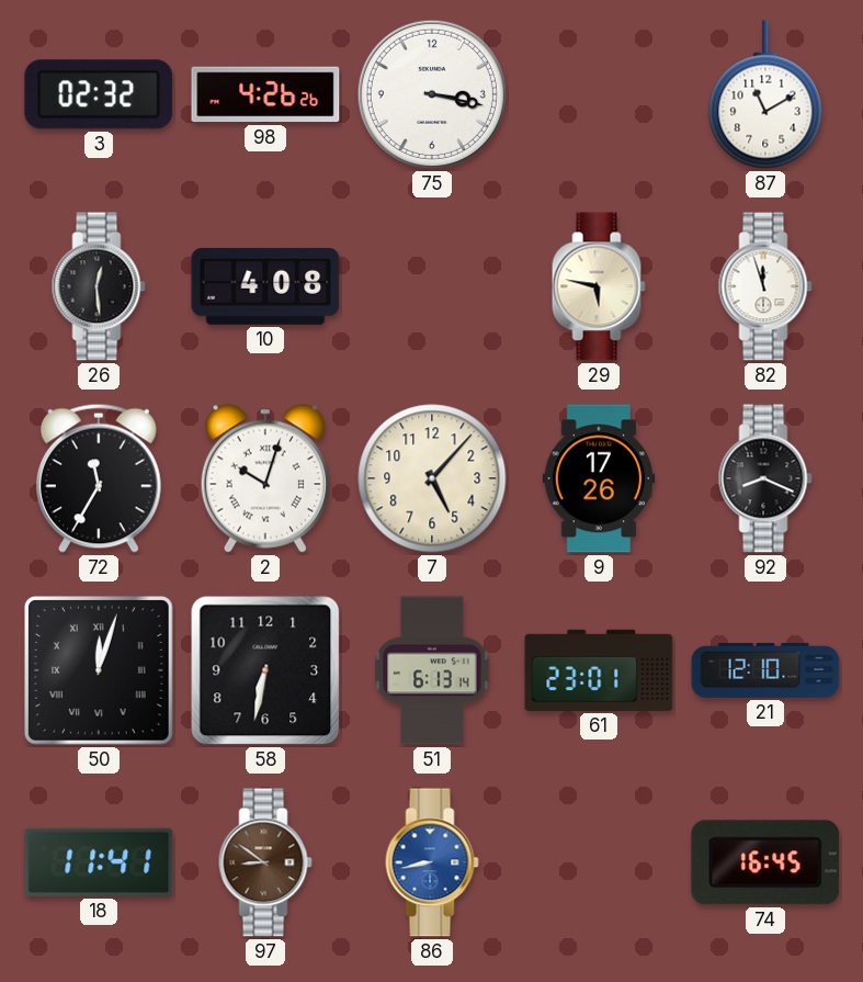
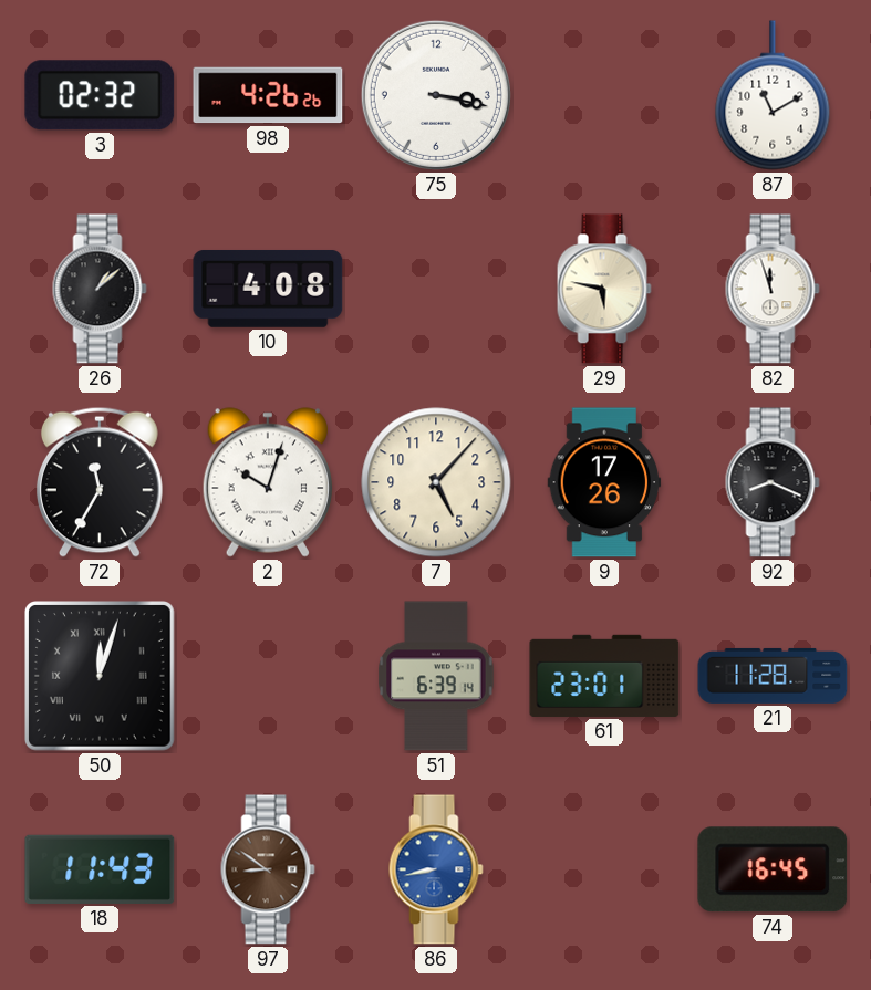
26: 12:29 -> 1:08 (100, 289)
58: 6:32 -> none (265, 670)
51: 6:13 -> 6:39 (436, 676)
21: 12:10 -> 11:28 (773, 676)
18: 11:41 -> 11:43 (100, 869)
